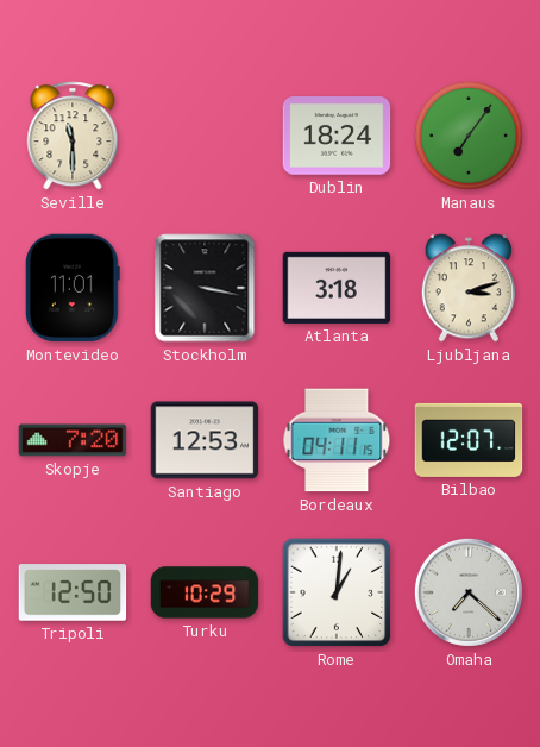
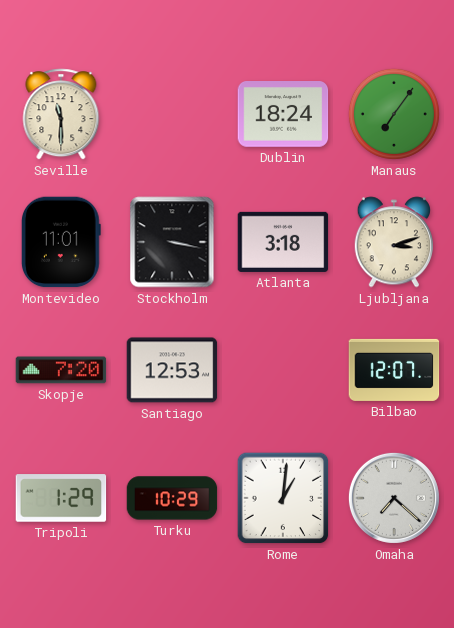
Bordeaux: 04:11 -> none (337, 440)
Tripoli: 12:50 -> 1:29 (61, 498)
